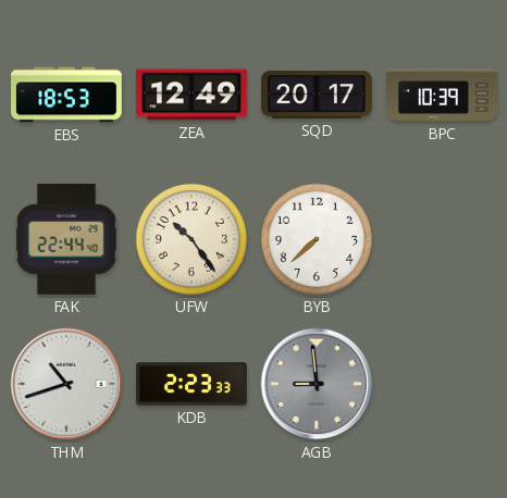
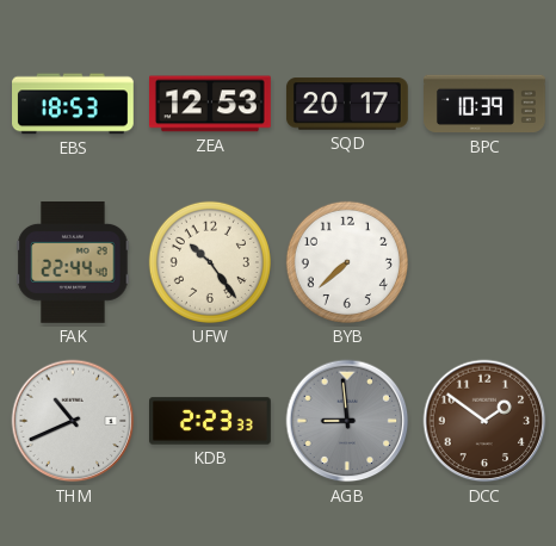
ZEA: 12:49 -> 12:53 (211, 104)
THM: 10:42 -> 10:41 (73, 421)
DCC: none -> 1:51 (484, 421)
